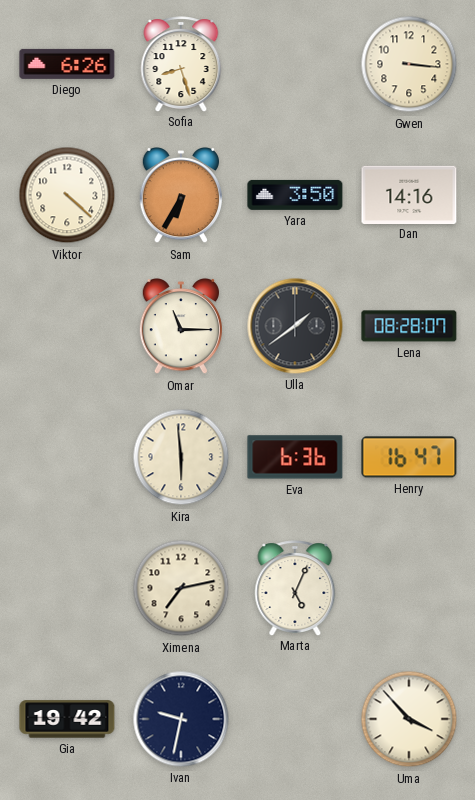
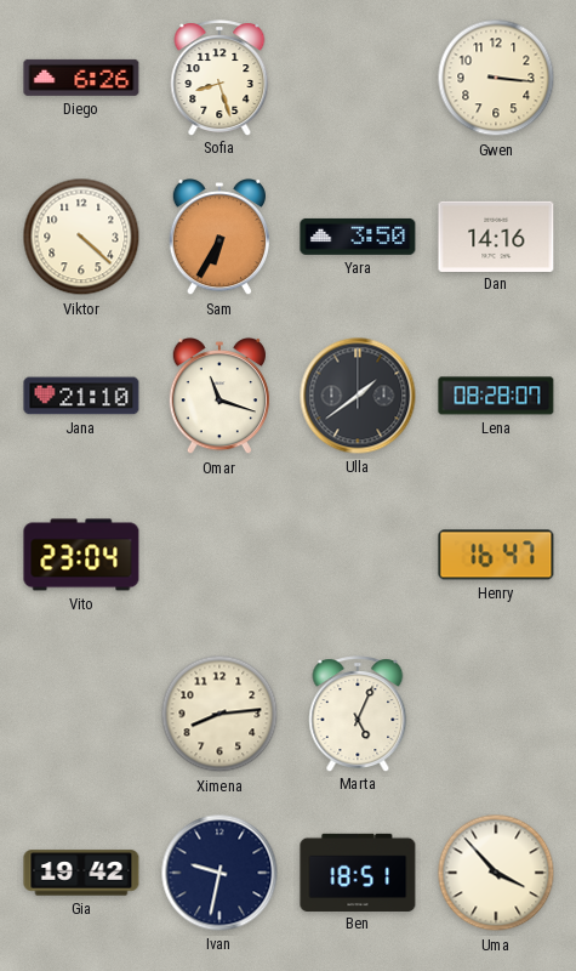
Jana: none -> 21:10 (81, 396)
Omar: 11:15 -> 11:18 (218, 397)
Vito: none -> 23:04 (81, 555)
Kira: 5:59 -> none (181, 457)
Eva: 6:36 -> none (295, 457)
Ximena: 7:13 -> 8:14 (219, 714)
Ben: none -> 18:51 (358, 871)
